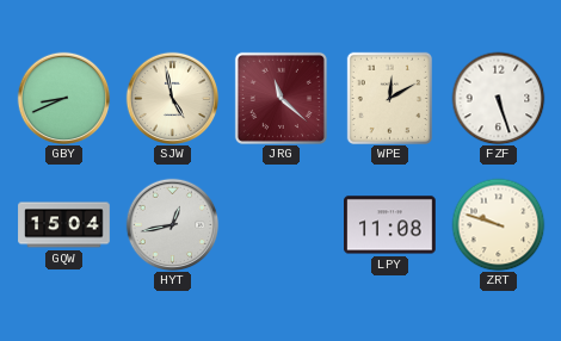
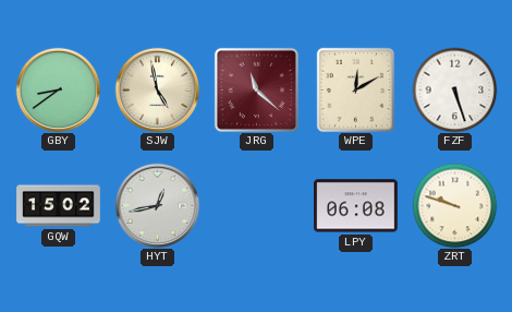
GBY: 8:41 -> 8:39 (58, 89)
GQW: 15:04 -> 15:02 (59, 206)
LPY: 11:08 -> 06:08 (356, 206)
